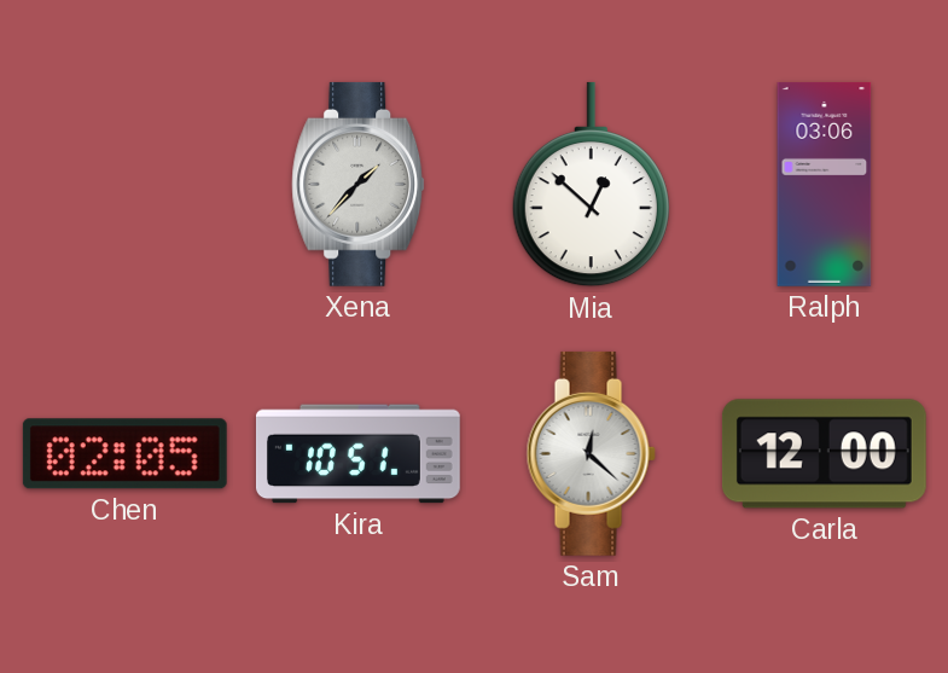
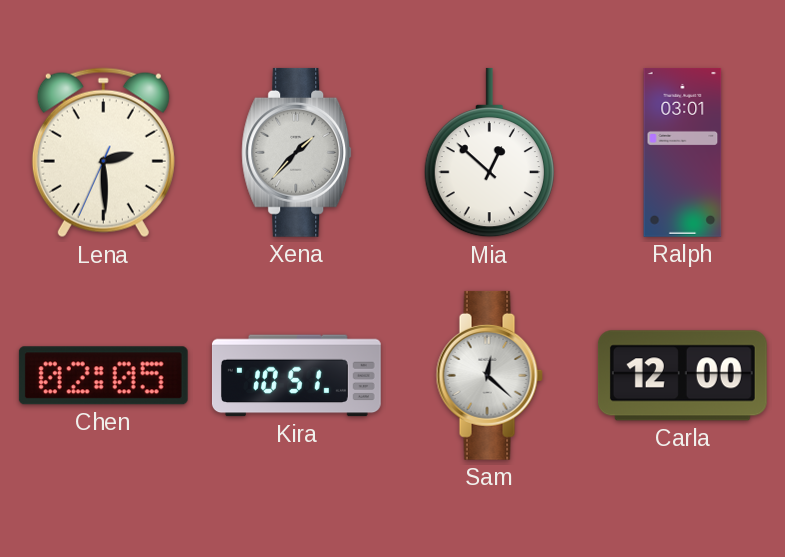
Lena: none -> 2:29 (103, 153)
Ralph: 03:06 -> 03:01 (683, 153)
